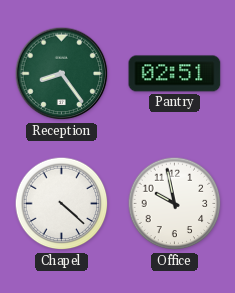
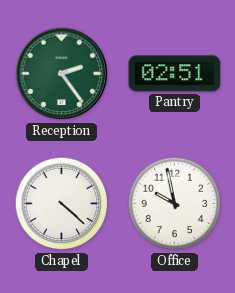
Reception: 8:24 -> 2:24 (62, 74)
